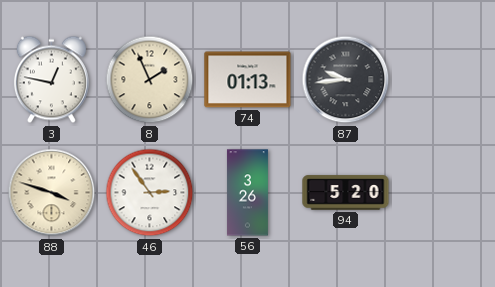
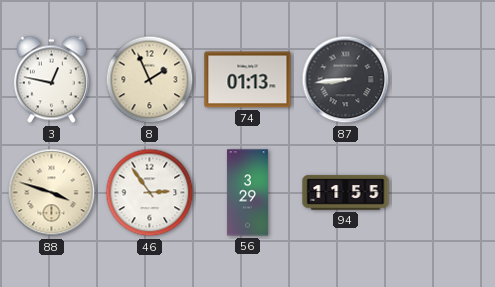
87: 9:44 -> 8:44 (346, 80)
56: 3:26 -> 3:29 (247, 193)
94: 5:20 -> 11:55 (346, 193)
